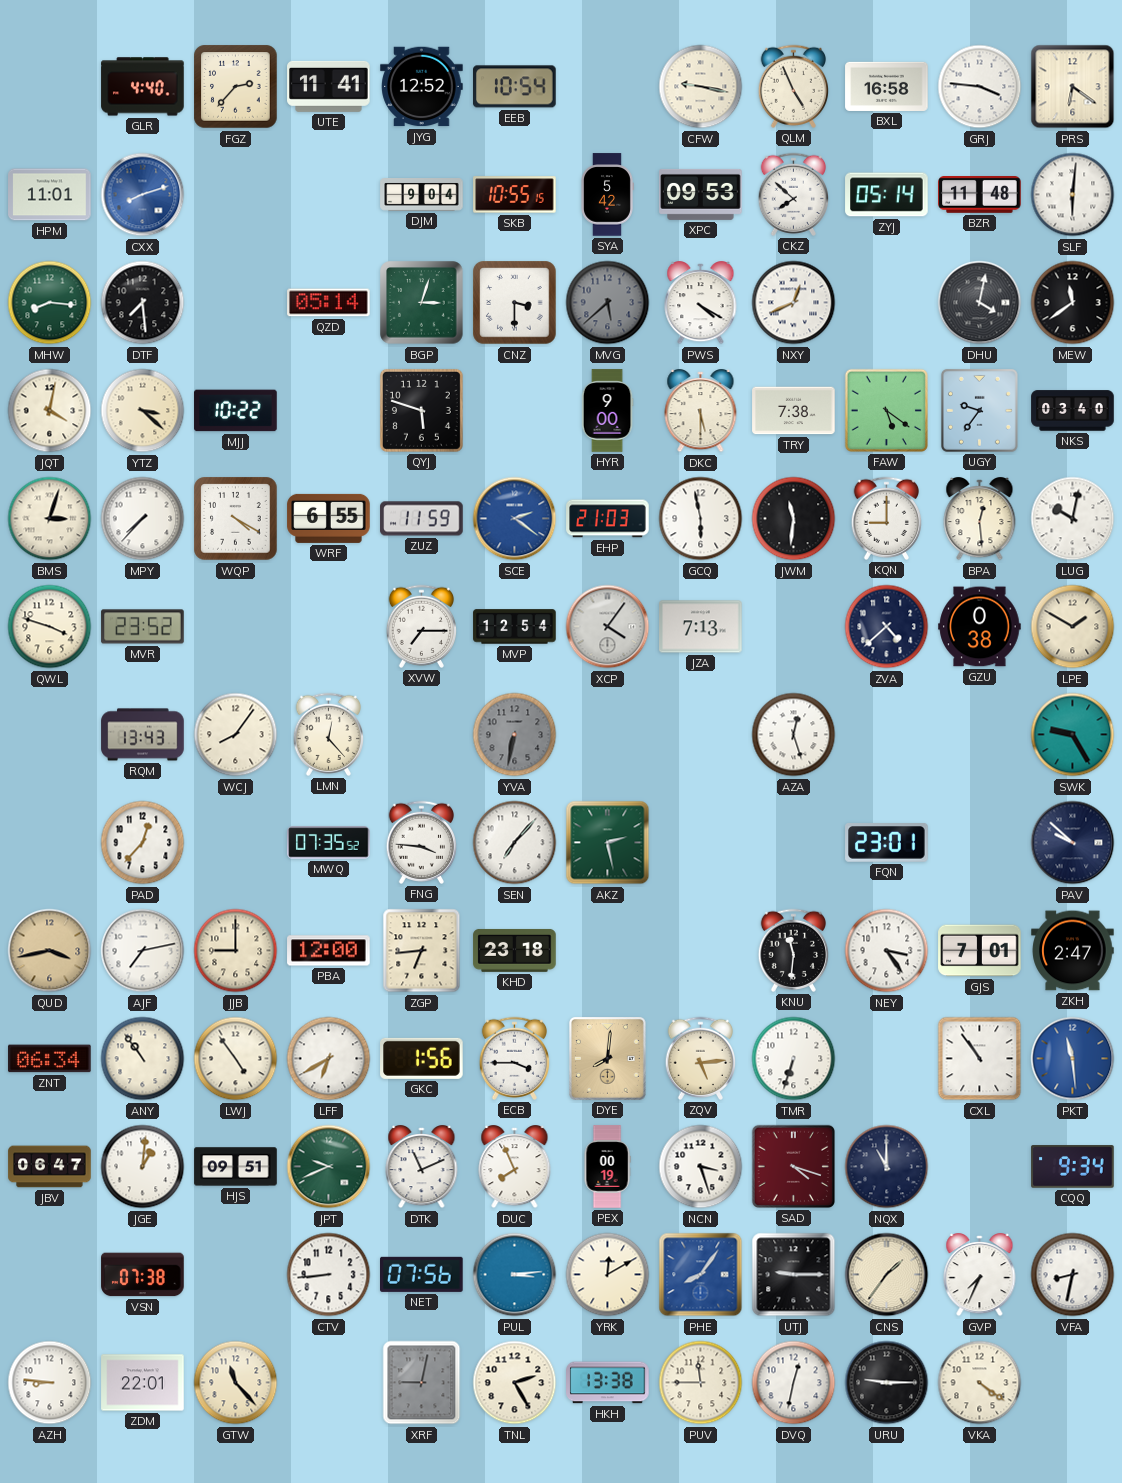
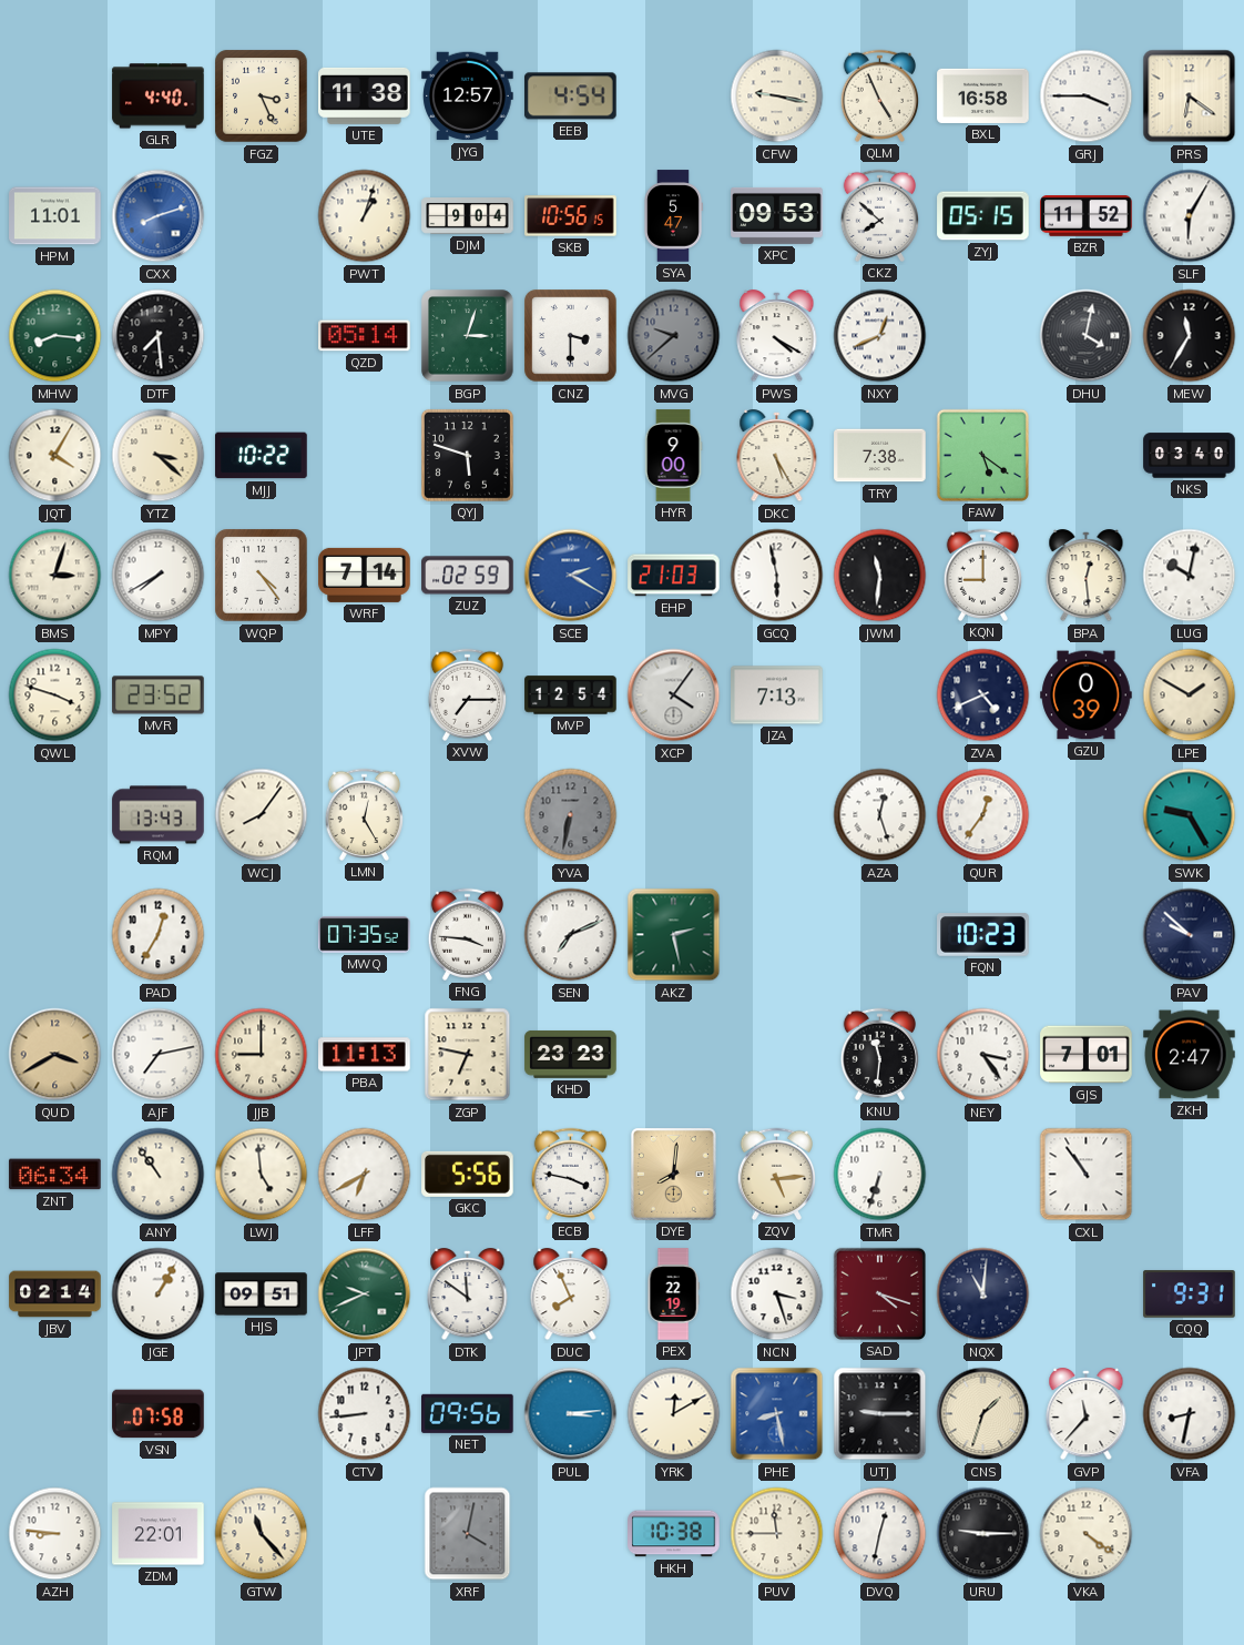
FGZ: 2:37 -> 3:26 (262, 97)
UTE: 11:41 -> 11:38 (365, 95)
JYG: 12:52 -> 12:57 (468, 97)
EEB: 10:54 -> 4:54 (571, 97)
GRJ: 3:46 -> 3:45 (1087, 97)
PWT: none -> 1:03 (365, 216)
SKB: 10:55 -> 10:56 (571, 216)
SYA: 5:42 -> 5:47 (674, 216)
ZYJ: 05:14 -> 05:15 (983, 216)
BZR: 11:48 -> 11:52 (1087, 216)
SLF: 6:01 -> 6:05 (1190, 216)
MVG: 5:38 -> 9:38 (674, 336)
MEW: 11:39 -> 11:35 (1190, 336)
JQT: 4:02 -> 4:05 (55, 456)
DKC: 5:30 -> 5:25 (777, 457)
UGY: 9:36 -> none (979, 410)
MPY: 7:37 -> 7:40 (159, 576)
WQP: 4:20 -> 4:24 (262, 576)
WRF: 6:55 -> 7:14 (365, 575)
ZUZ: 11:59 -> 02:59 (468, 576)
SCE: 2:21 -> 2:20 (571, 576)
ZVA: 4:38 -> 4:41 (983, 695)
GZU: 0:38 -> 0:39 (1087, 695)
LMN: 12:23 -> 12:25 (364, 814)
QUR: none -> 12:36 (983, 815)
PAD: 12:37 -> 12:35 (159, 935)
SEN: 7:07 -> 7:11 (571, 935)
FQN: 23:01 -> 10:23 (983, 935)
QUD: 3:43 -> 3:40 (55, 1055)
PBA: 12:00 -> 11:13 (365, 1055)
ZGP: 6:44 -> 6:47 (468, 1055)
KHD: 23:18 -> 23:23 (571, 1054)
LWJ: 4:54 -> 4:59 (262, 1175)
GKC: 1:56 -> 5:56 (468, 1174)
ECB: 3:45 -> 3:47 (570, 1174)
PKT: 11:29 -> none (1073, 1059)
JBV: 06:47 -> 02:14 (55, 1294)
JGE: 1:01 -> 1:05 (159, 1294)
DTK: 11:11 -> 11:51 (468, 1296)
PEX: 00:19 -> 22:19 (673, 1294)
NQX: 11:00 -> 11:01 (983, 1294)
CQQ: 9:34 -> 9:31 (1190, 1294)
VSN: 07:38 -> 07:58 (159, 1414)
NET: 07:56 -> 09:56 (468, 1413)
PHE: 8:06 -> 8:28 (777, 1414)
CNS: 1:36 -> 1:33 (983, 1414)
GVP: 7:34 -> 11:37 (1087, 1415)
XRF: 9:02 -> 4:02 (468, 1534)
TNL: 2:25 -> none (515, 1383)
HKH: 13:38 -> 10:38 (674, 1534)
